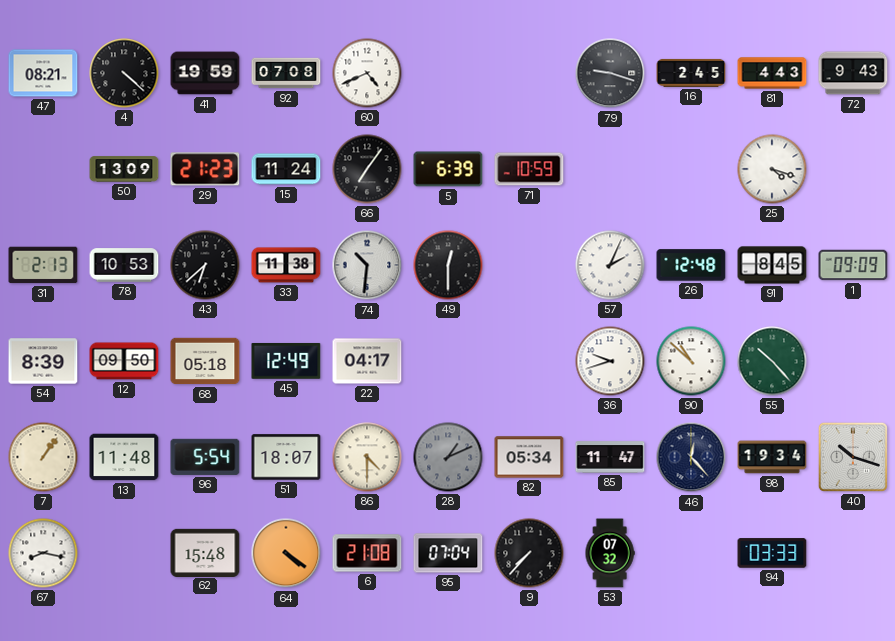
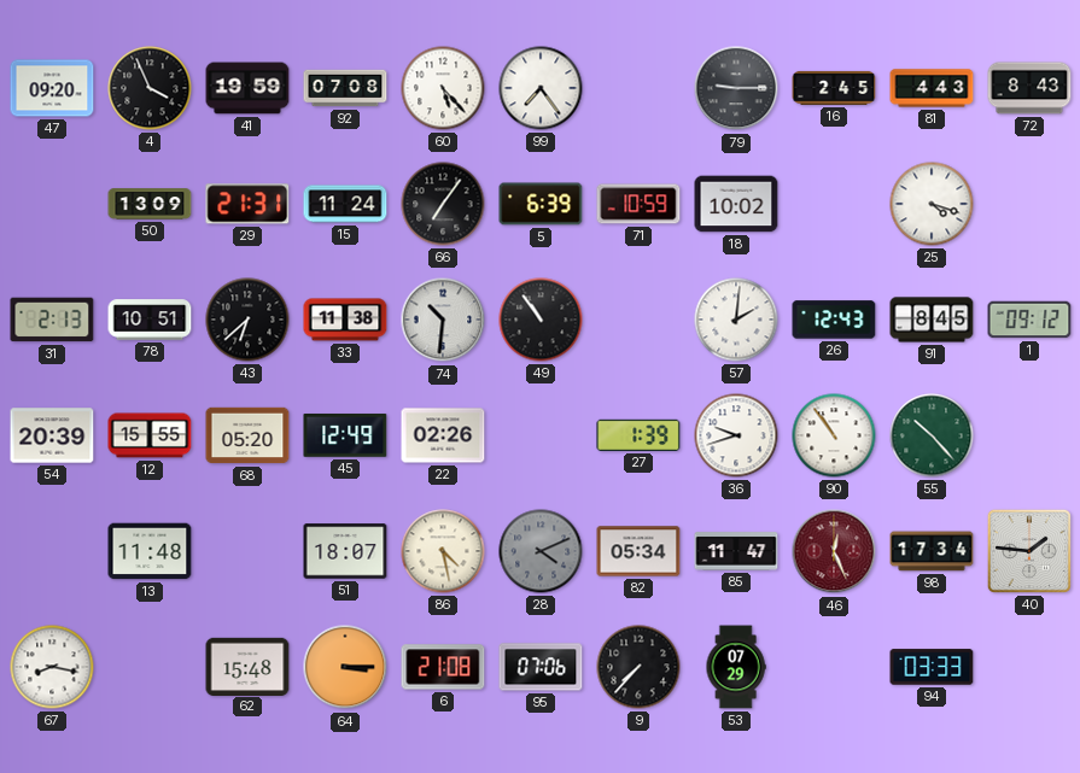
47: 08:21 -> 09:20 (52, 88)
4: 4:22 -> 3:56 (150, 88)
60: 4:41 -> 5:23 (443, 88)
99: none -> 7:24 (541, 88)
79: 9:18 -> 9:15 (736, 88)
72: 9:43 -> 8:43 (1029, 88)
29: 21:23 -> 21:31 (247, 204)
18: none -> 10:02 (736, 204)
78: 10:53 -> 10:51 (150, 320)
49: 12:30 -> 10:54 (541, 320)
57: 2:04 -> 2:01 (736, 320)
26: 12:48 -> 12:43 (834, 320)
1: 09:09 -> 09:12 (1029, 320)
54: 8:39 -> 20:39 (52, 435)
12: 09:50 -> 15:55 (150, 435)
68: 05:18 -> 05:20 (247, 435)
22: 04:17 -> 02:26 (443, 435)
27: none -> 1:39 (638, 435)
90: 10:52 -> 10:54 (834, 435)
7: 1:06 -> none (43, 457)
96: 5:54 -> none (205, 457)
86: 4:30 -> 4:28 (443, 551)
28: 1:11 -> 4:11 (541, 551)
46: 12:23 -> 12:26 (834, 551)
46 dial: navy -> burgundy (834, 551)
98: 19:34 -> 17:34 (932, 551)
40: 10:18 -> 1:46 (1029, 551)
64: 4:21 -> 3:15 (345, 667)
95: 07:04 -> 07:06 (541, 667)
53: 07:32 -> 07:29 (736, 667)
